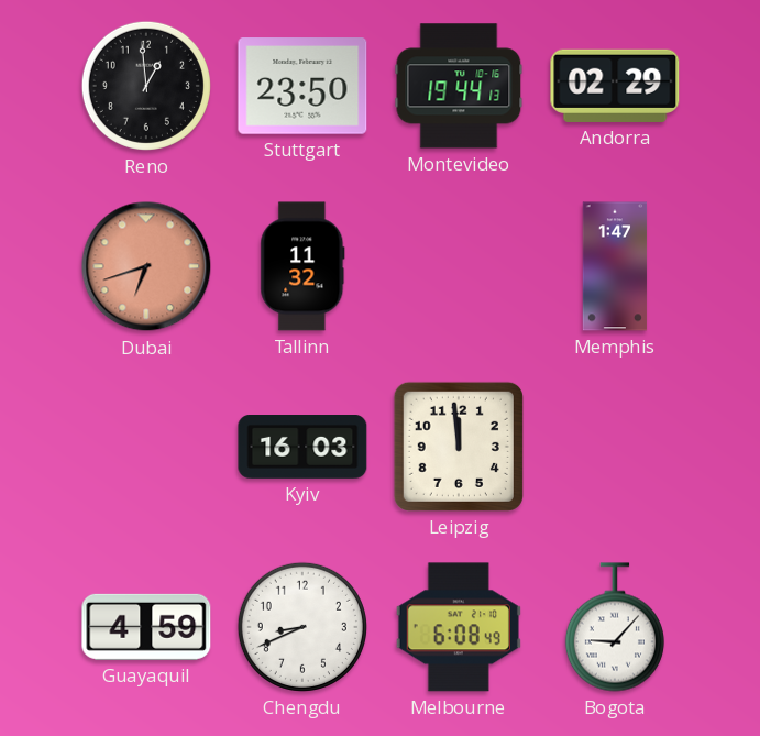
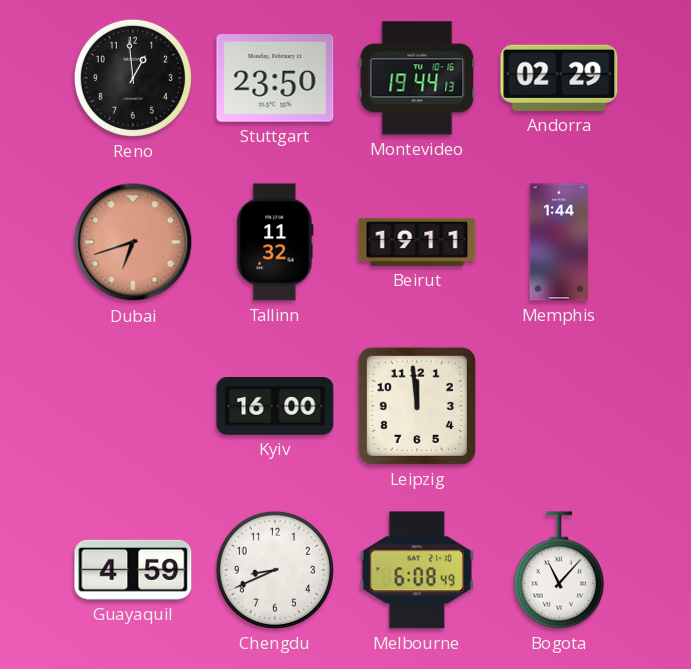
Beirut: none -> 19:11 (417, 242)
Memphis: 1:47 -> 1:44 (559, 242)
Kyiv: 16:03 -> 16:00 (275, 407)
Bogota: 9:07 -> 11:07 (559, 570)
